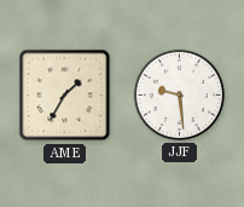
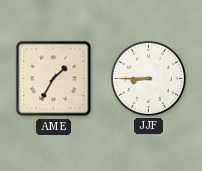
JJF: 9:29 -> 8:45 (148, 78)
